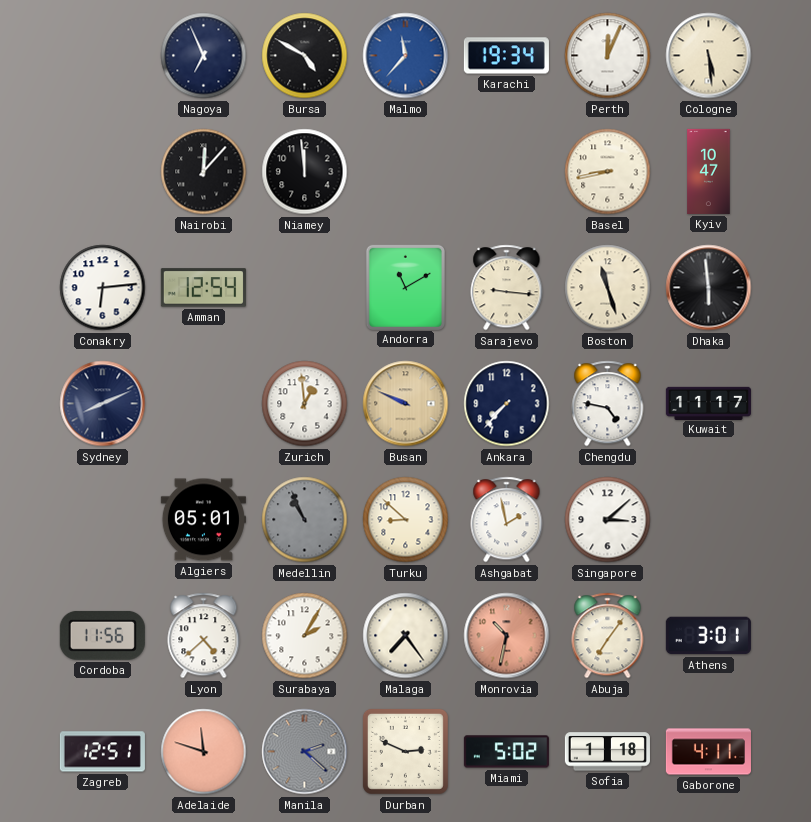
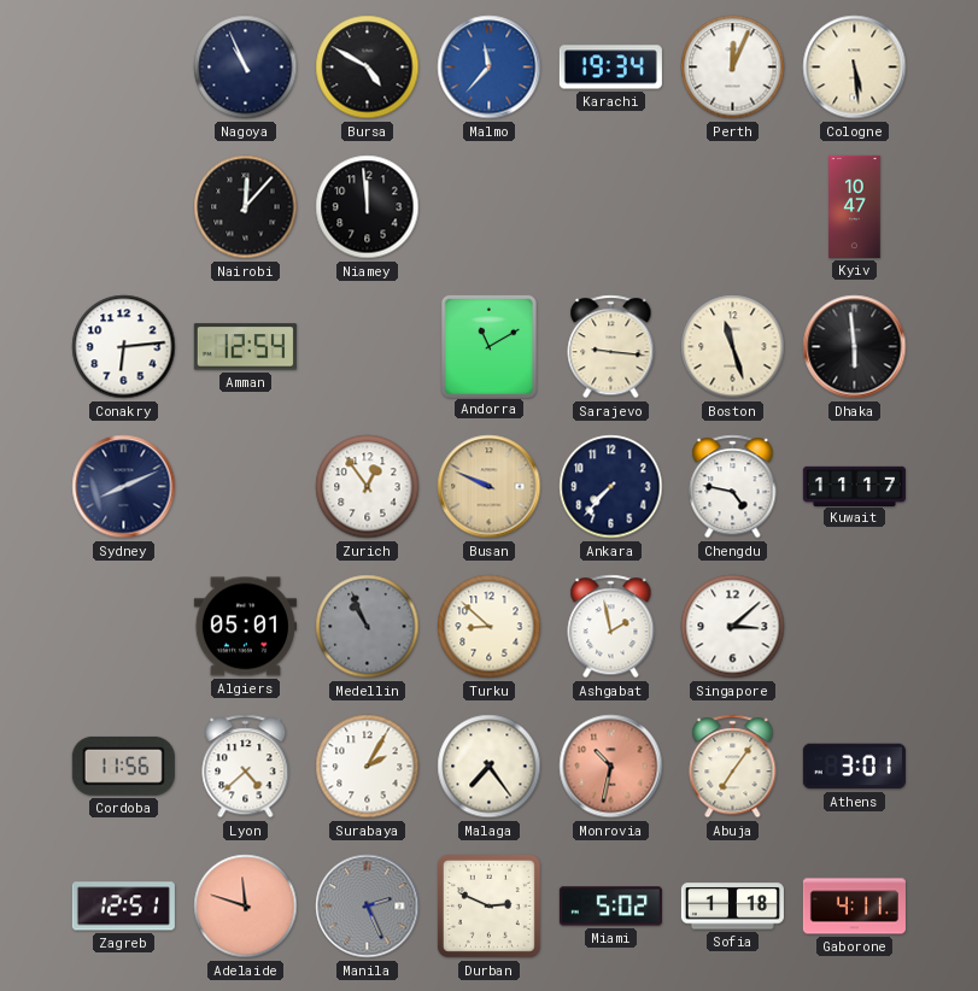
Nagoya: 6:56 -> 10:56 (246, 68)
Basel: 8:43 -> none (608, 172)
Zurich: 12:59 -> 12:54 (368, 487)
Manila: 2:22 -> 2:26 (368, 907)
